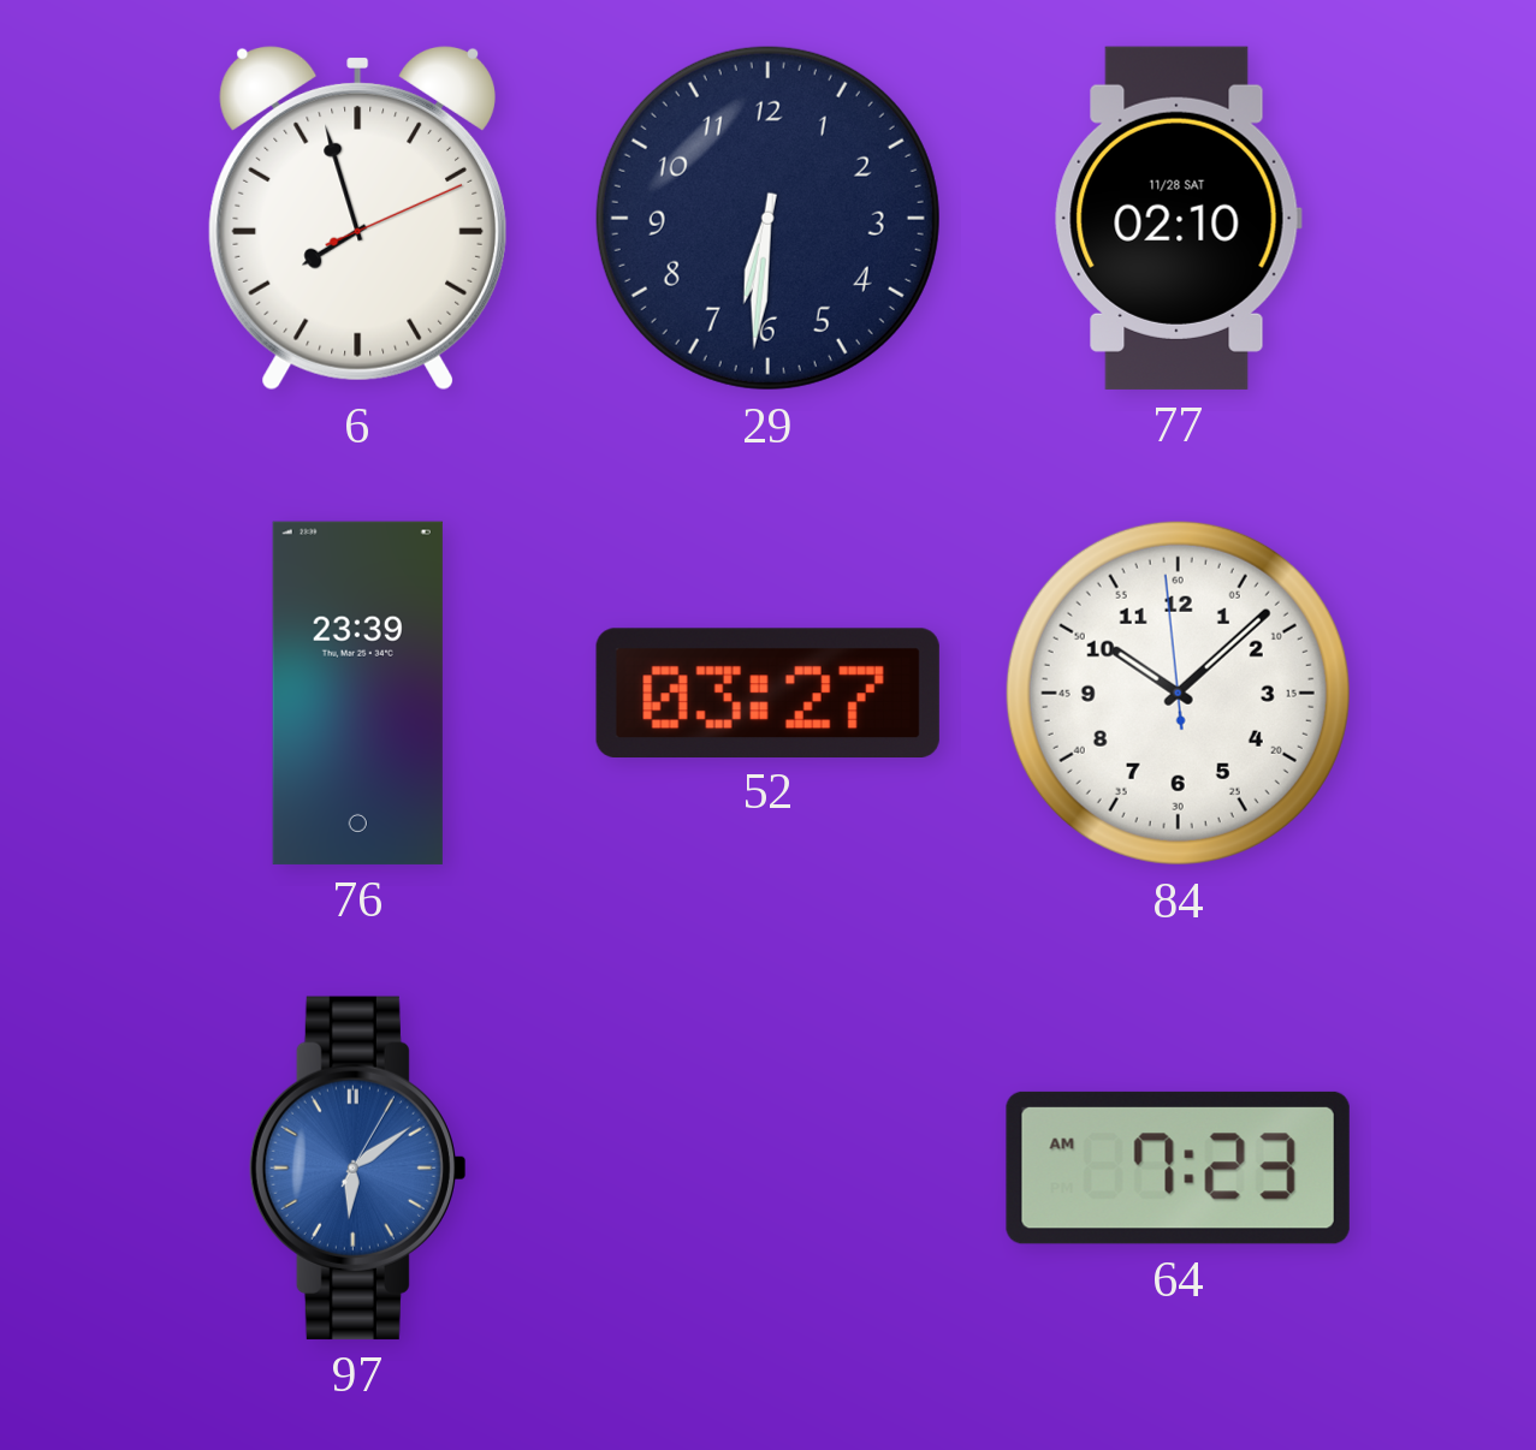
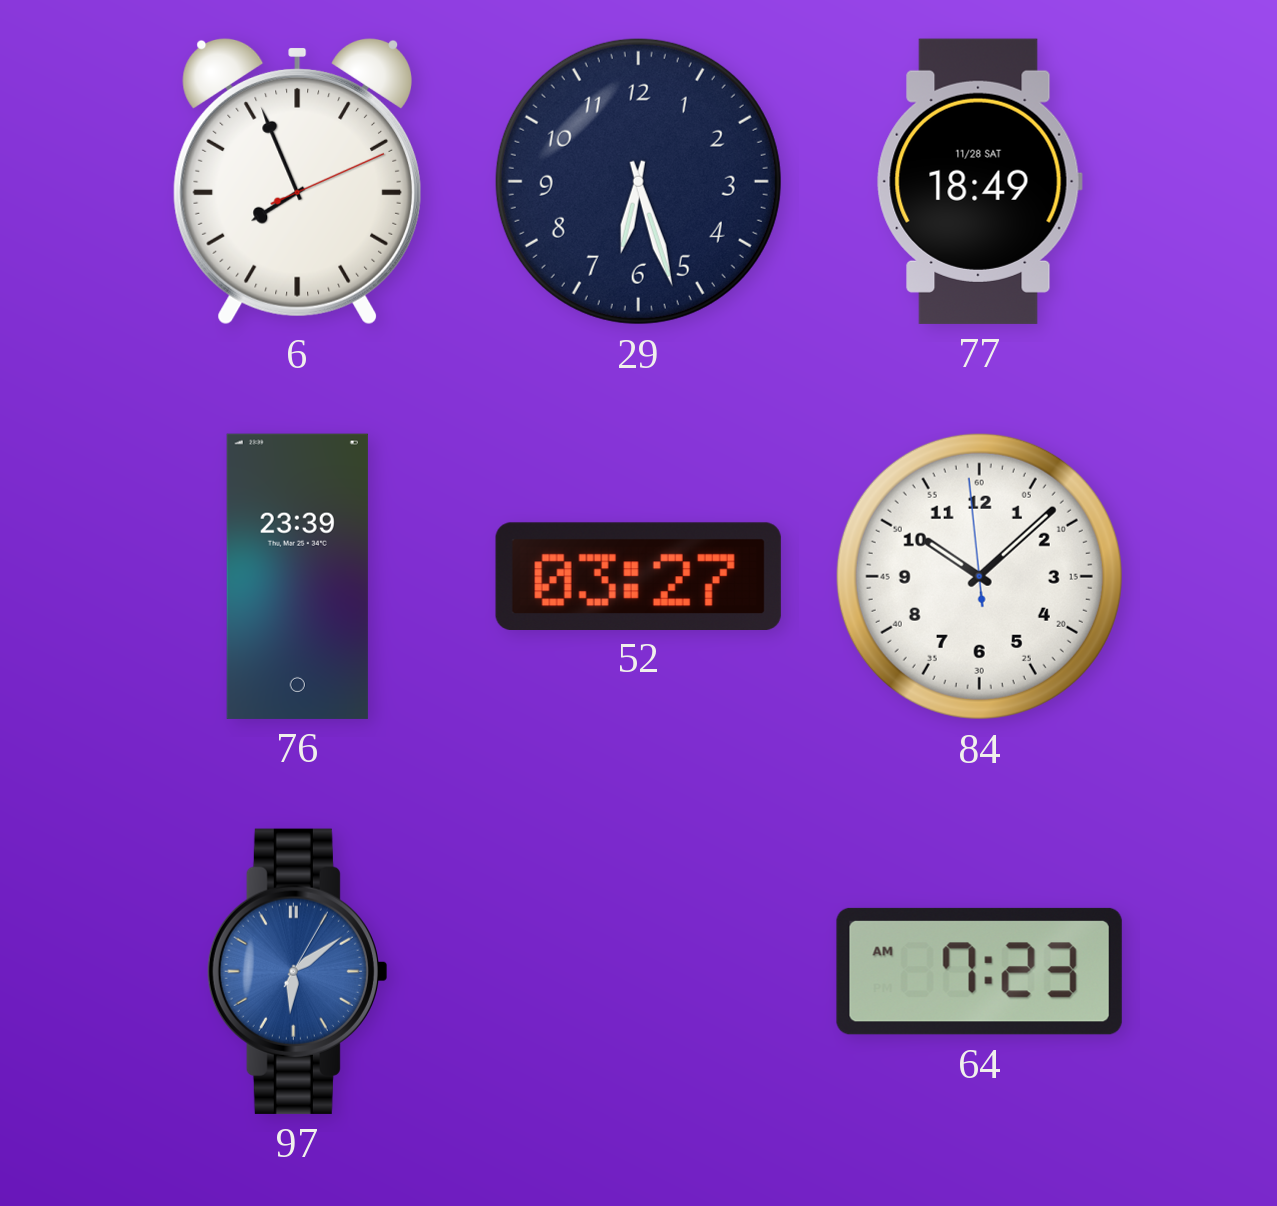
6: 7:57 -> 7:56 (297, 181)
29: 6:31 -> 6:27 (638, 181)
77: 02:10 -> 18:49 (979, 181)
